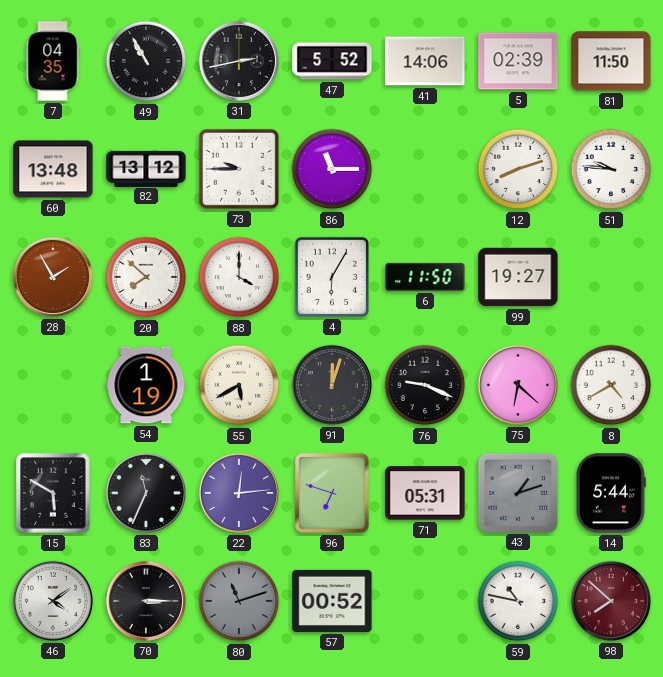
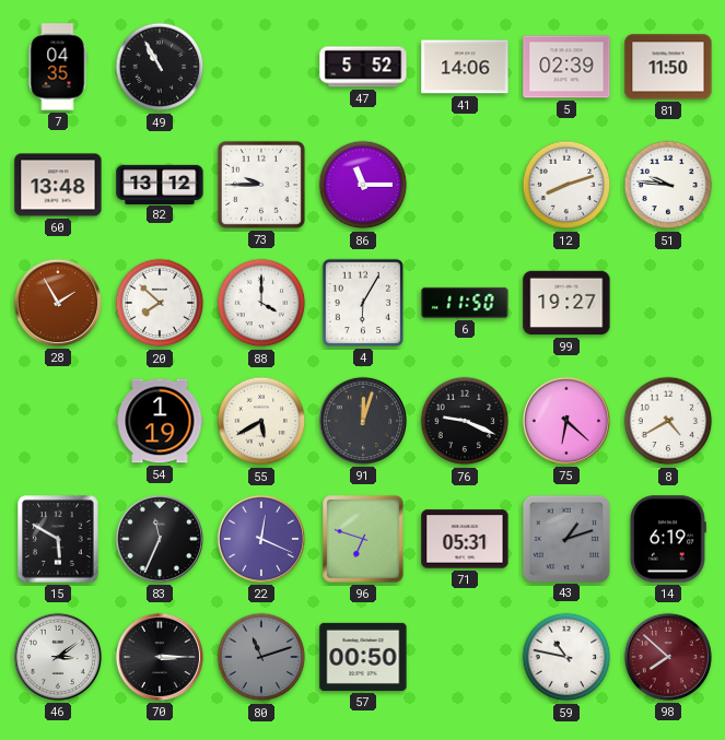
31: 2:43 -> none (239, 61)
22: 12:14 -> 12:19 (261, 539)
14: 5:44 -> 6:19 (667, 539)
46: 4:09 -> 3:09 (58, 657)
57: 00:52 -> 00:50 (363, 657)
